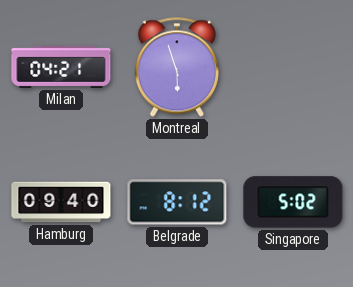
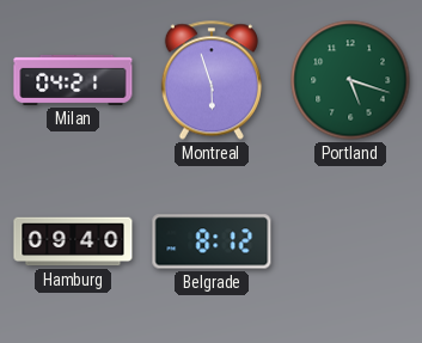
Portland: none -> 5:18 (350, 80)
Singapore: 5:02 -> none (293, 202)
